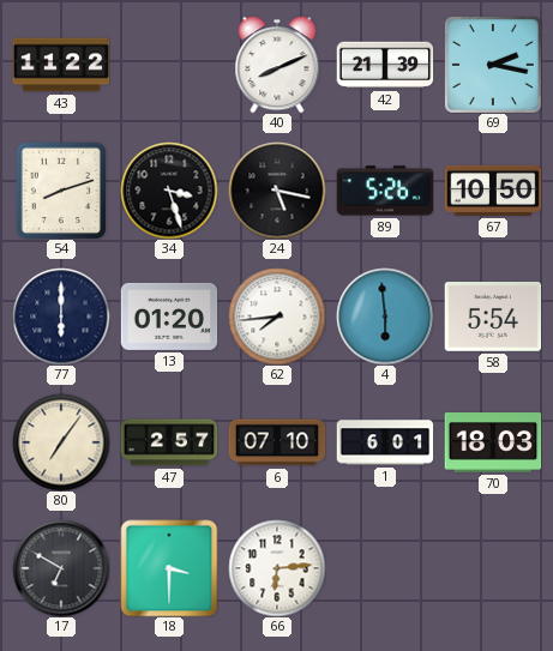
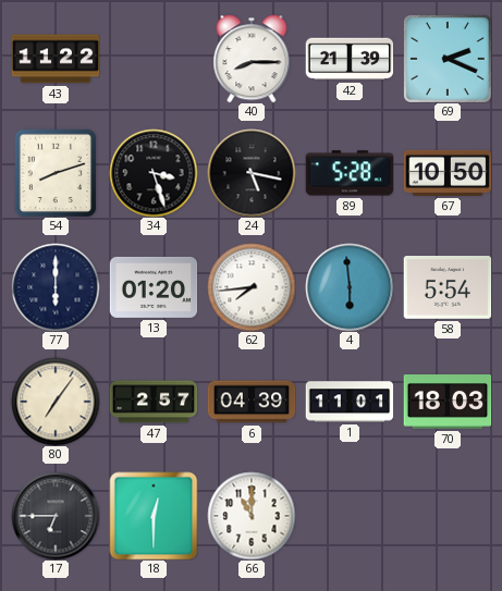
40: 8:11 -> 8:15 (252, 59)
69: 2:17 -> 2:19 (448, 59)
89: 5:26 -> 5:28 (350, 173)
6: 07:10 -> 04:39 (252, 402)
1: 6:01 -> 11:01 (350, 402)
17: 6:50 -> 6:45 (56, 516)
18: 3:30 -> 12:30 (154, 516)
66: 6:14 -> 11:00 (252, 516)
